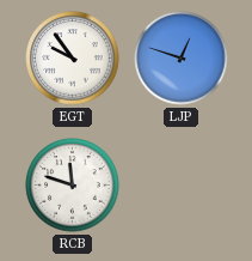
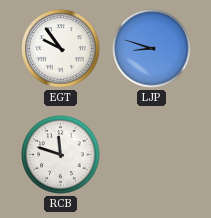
LJP: 12:48 -> 8:48 (152, 49)
